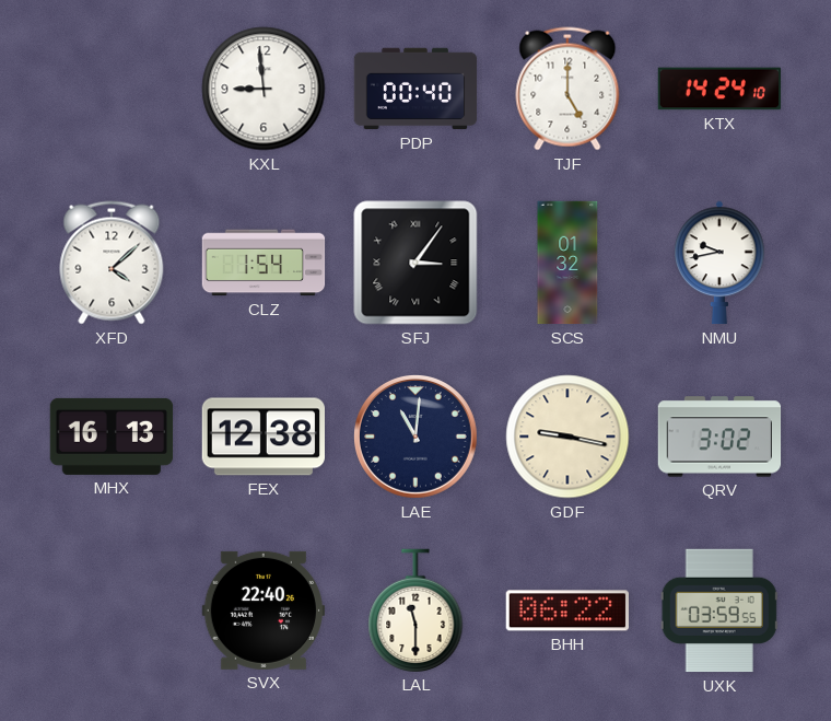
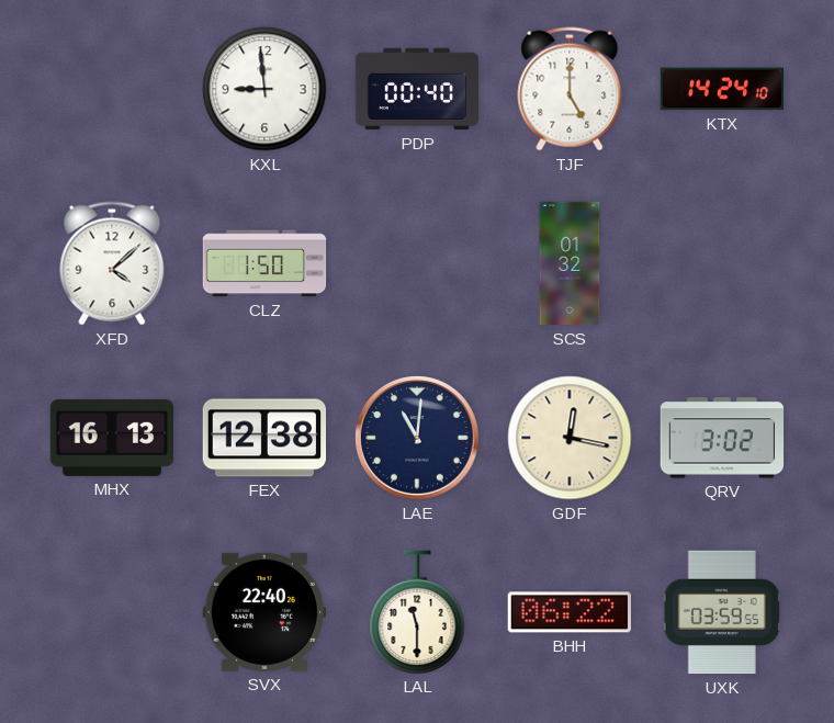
CLZ: 1:54 -> 1:50 (264, 263)
SFJ: 3:06 -> none (415, 263)
NMU: 9:43 -> none (719, 263)
GDF: 9:17 -> 12:17 (570, 438)
